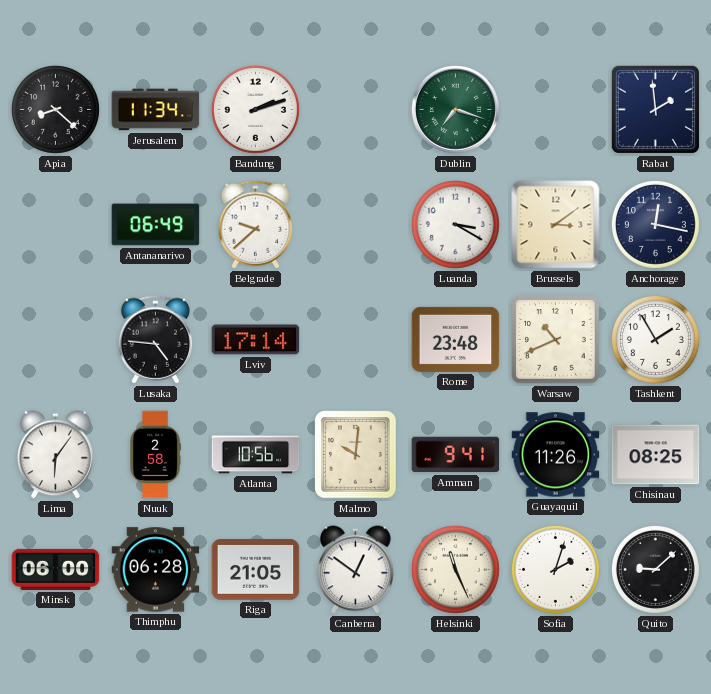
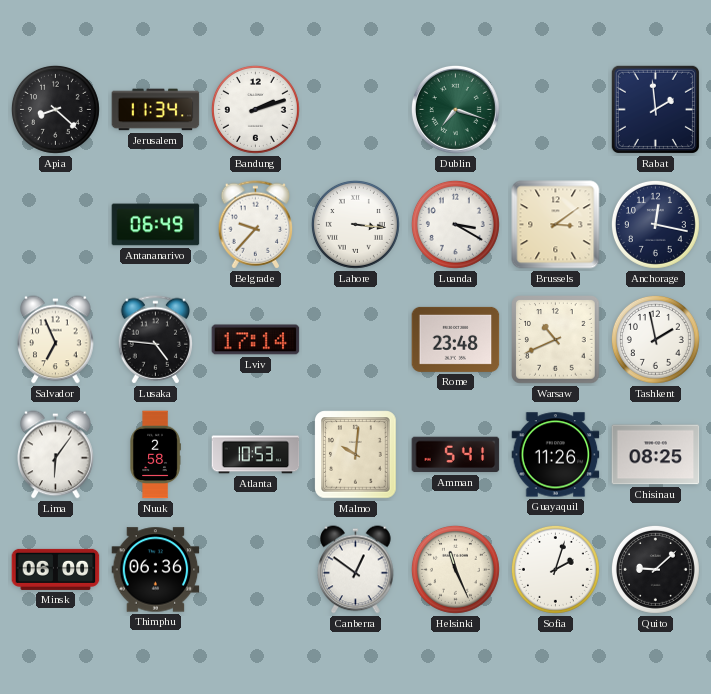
Belgrade: 9:38 -> 9:37 (256, 225)
Lahore: none -> 3:16 (355, 224)
Salvador: none -> 6:56 (56, 340)
Tashkent: 1:55 -> 1:58 (655, 339)
Atlanta: 10:56 -> 10:53 (256, 455)
Amman: 9:41 -> 5:41 (456, 455)
Thimphu: 06:28 -> 06:36 (156, 570)
Riga: 21:05 -> none (256, 570)
